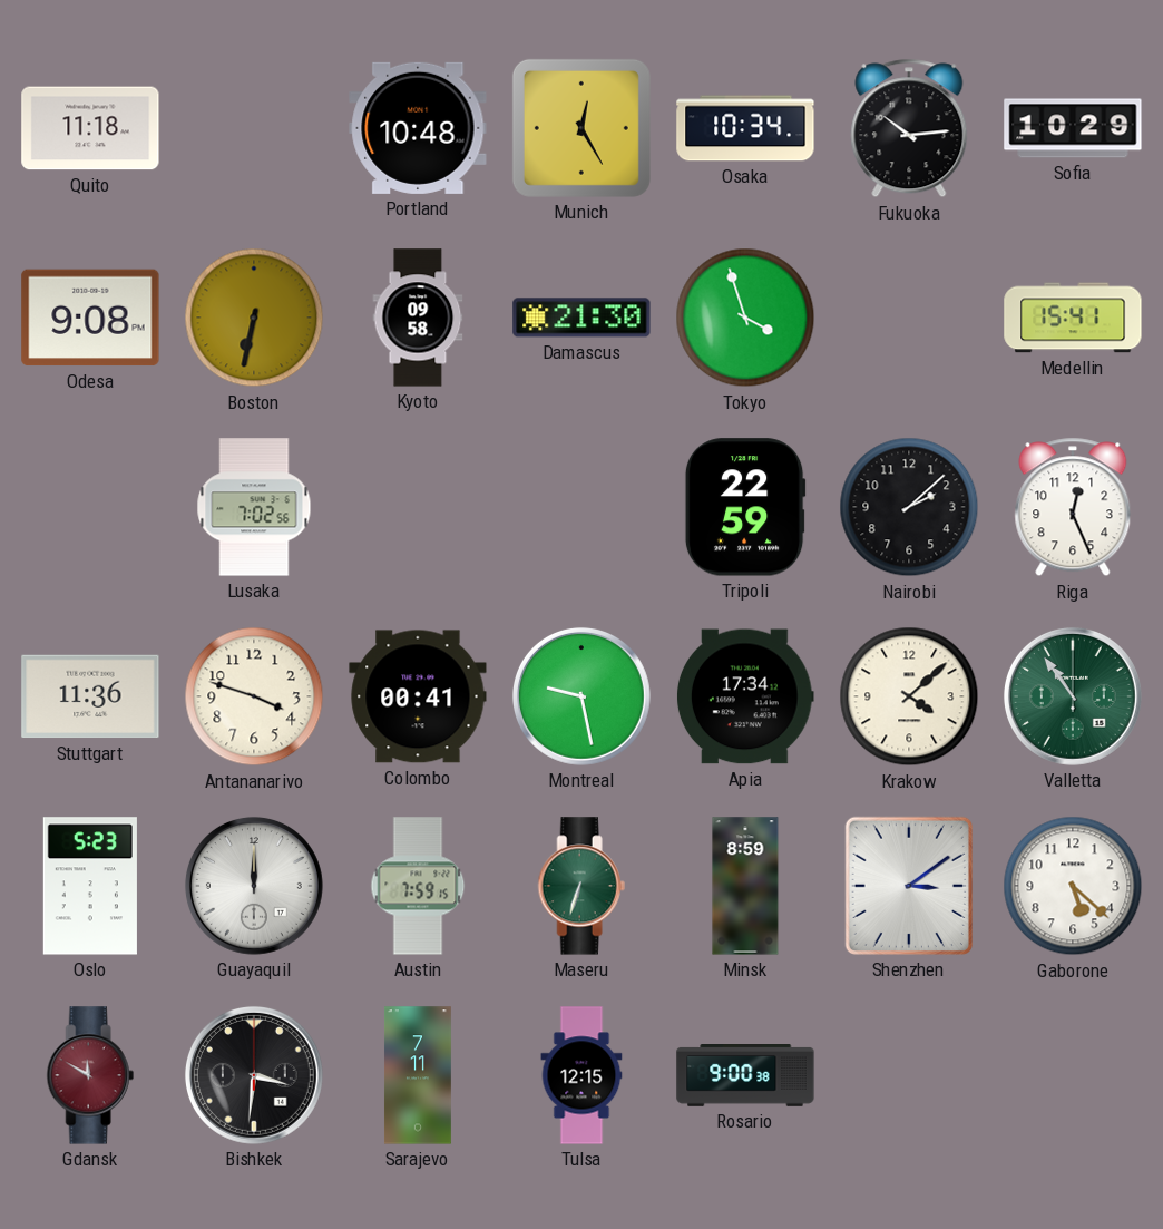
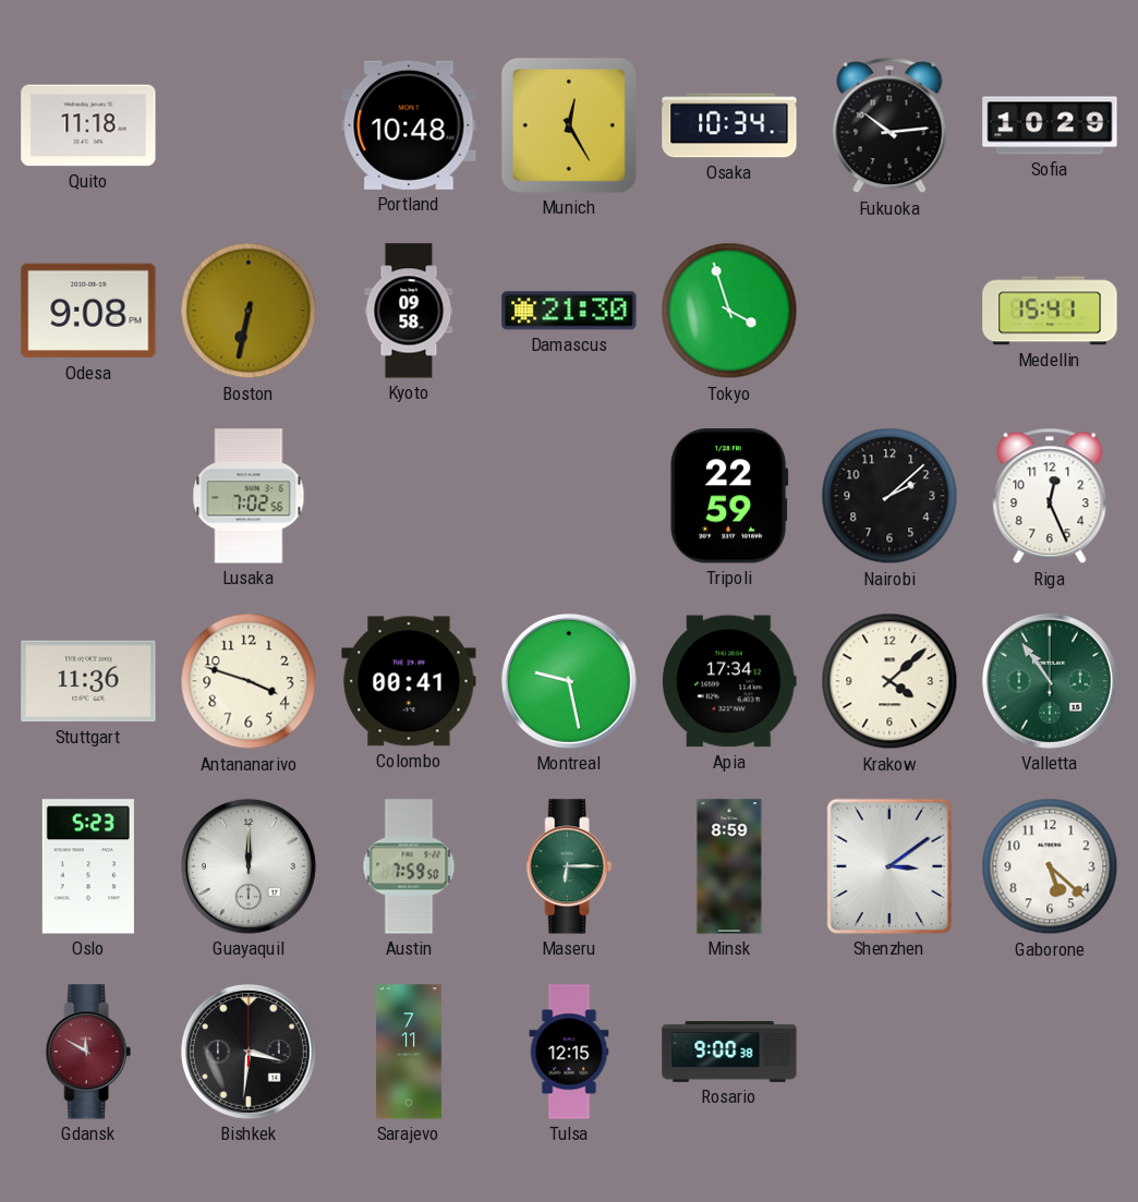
Austin: 7:59:15 -> 7:59:50 (409, 866)
Maseru: 6:33 -> 6:15 (569, 866)
